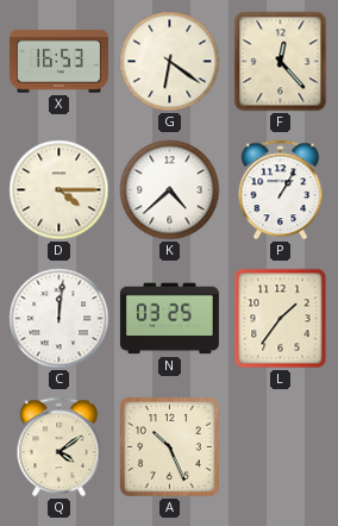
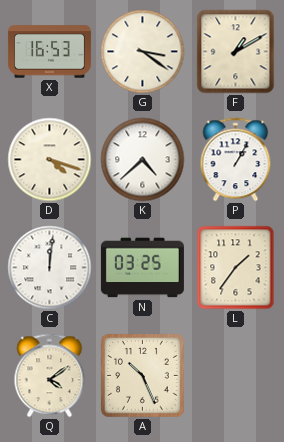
G: 6:21 -> 3:21 (143, 52)
F: 12:23 -> 1:10 (236, 52)
D: 4:15 -> 4:18 (50, 160)
